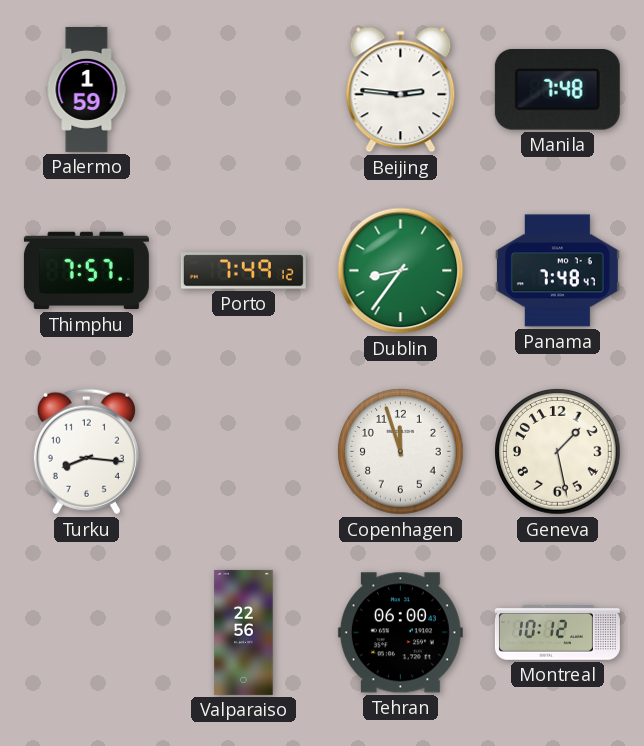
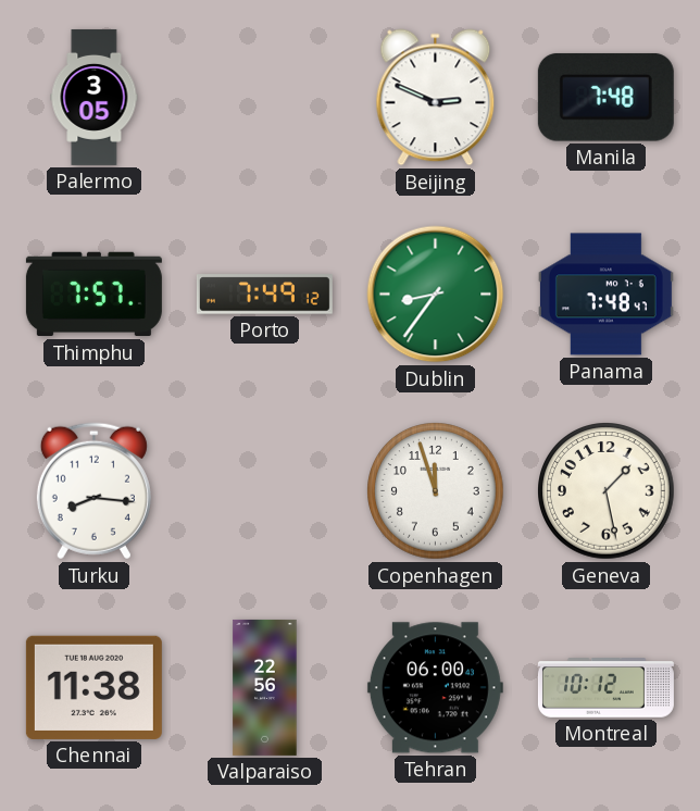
Palermo: 1:59 -> 3:05 (95, 97)
Beijing: 2:46 -> 2:49 (436, 98)
Chennai: none -> 11:38 (93, 687)
